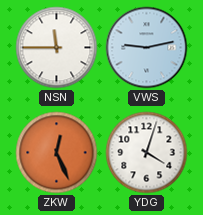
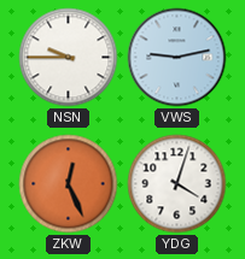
NSN: 11:45 -> 9:45 (69, 58)
